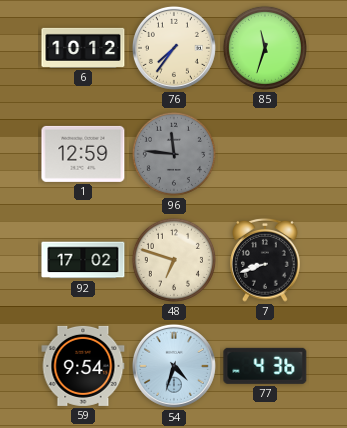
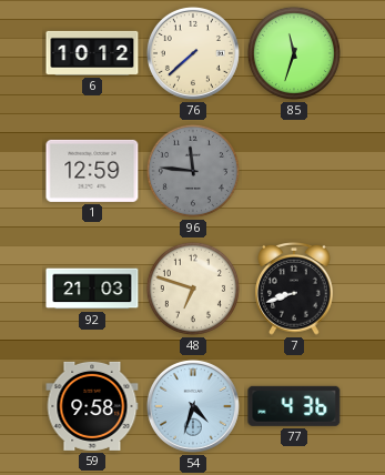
76: 7:36 -> 7:38 (193, 53)
92: 17:02 -> 21:03 (92, 289)
59: 9:54 -> 9:58 (92, 406)
